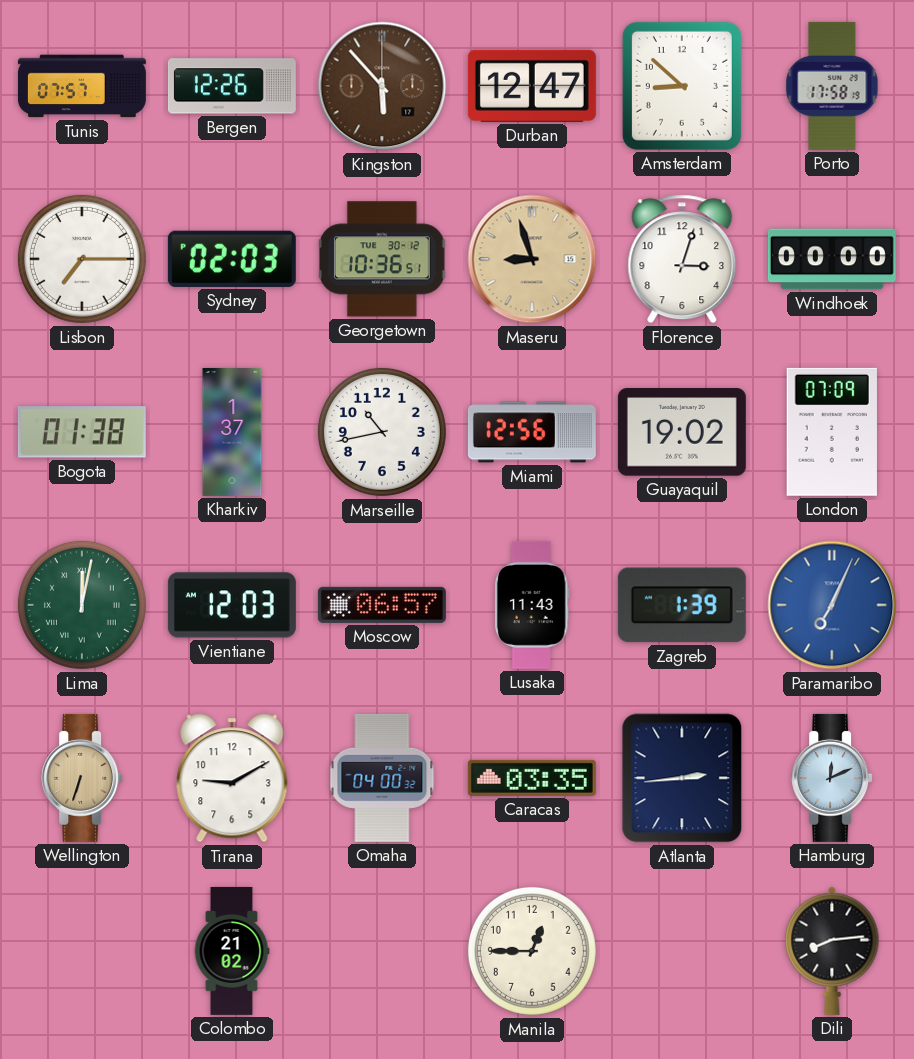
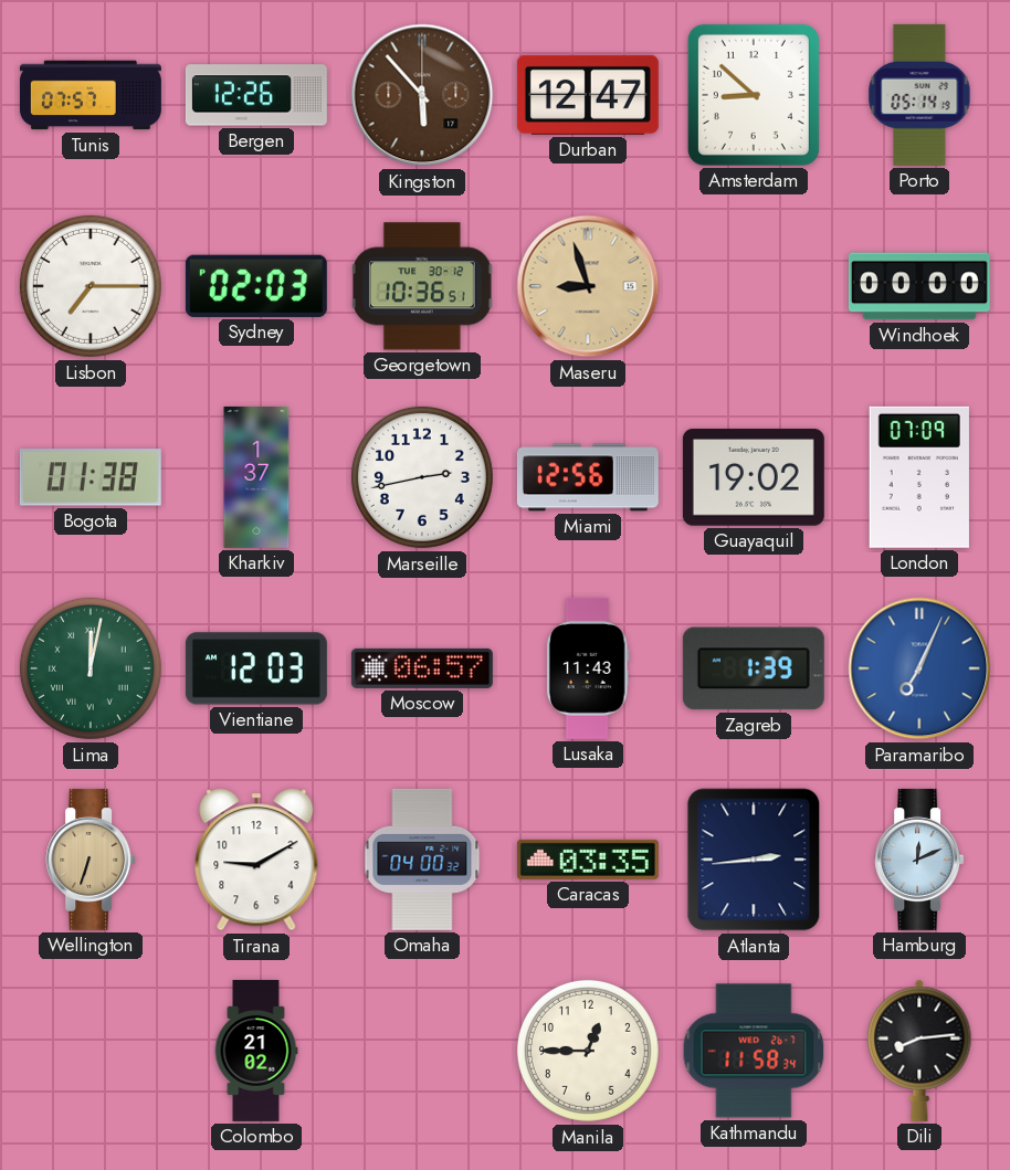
Porto: 17:58 -> 05:14 (919, 95)
Florence: 3:03 -> none (682, 259)
Marseille: 10:43 -> 2:43 (422, 477)
Kathmandu: none -> 11:58 (754, 1051)
